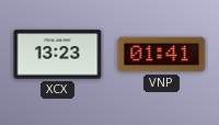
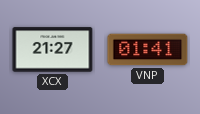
XCX: 13:23 -> 21:27 (53, 50)
